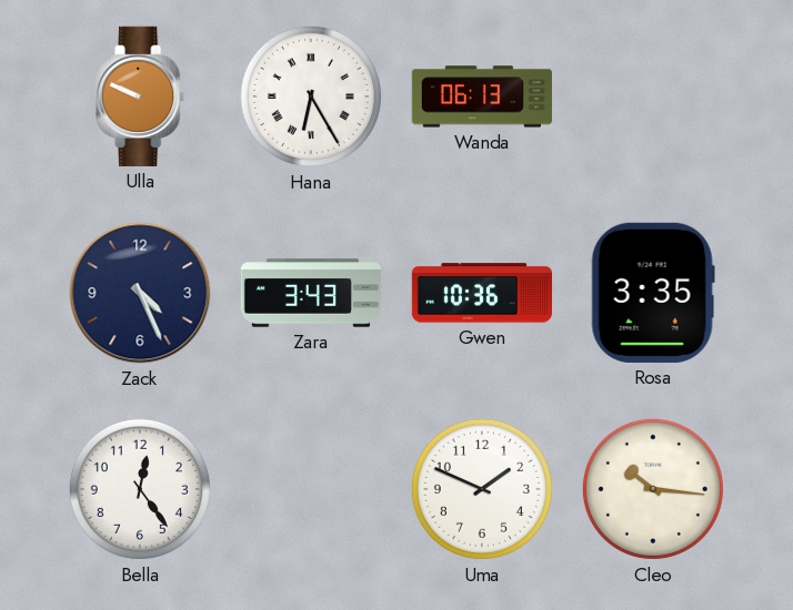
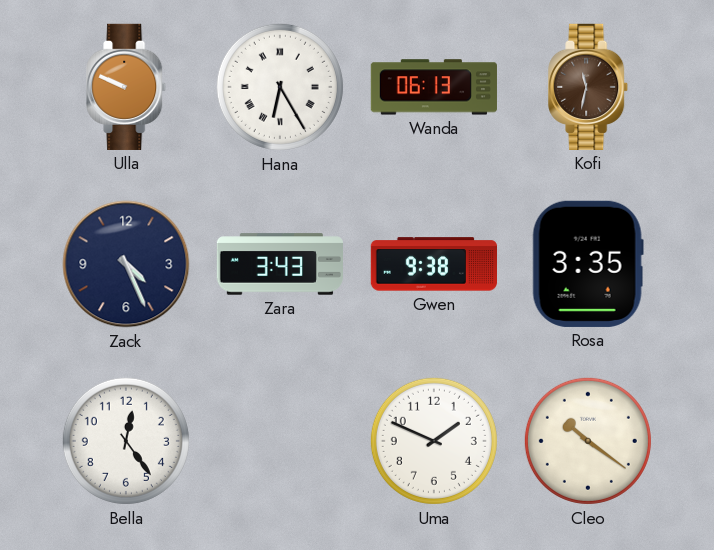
Kofi: none -> 11:32 (589, 87)
Gwen: 10:36 -> 9:38 (433, 264)
Cleo: 10:16 -> 10:21 (588, 441)
